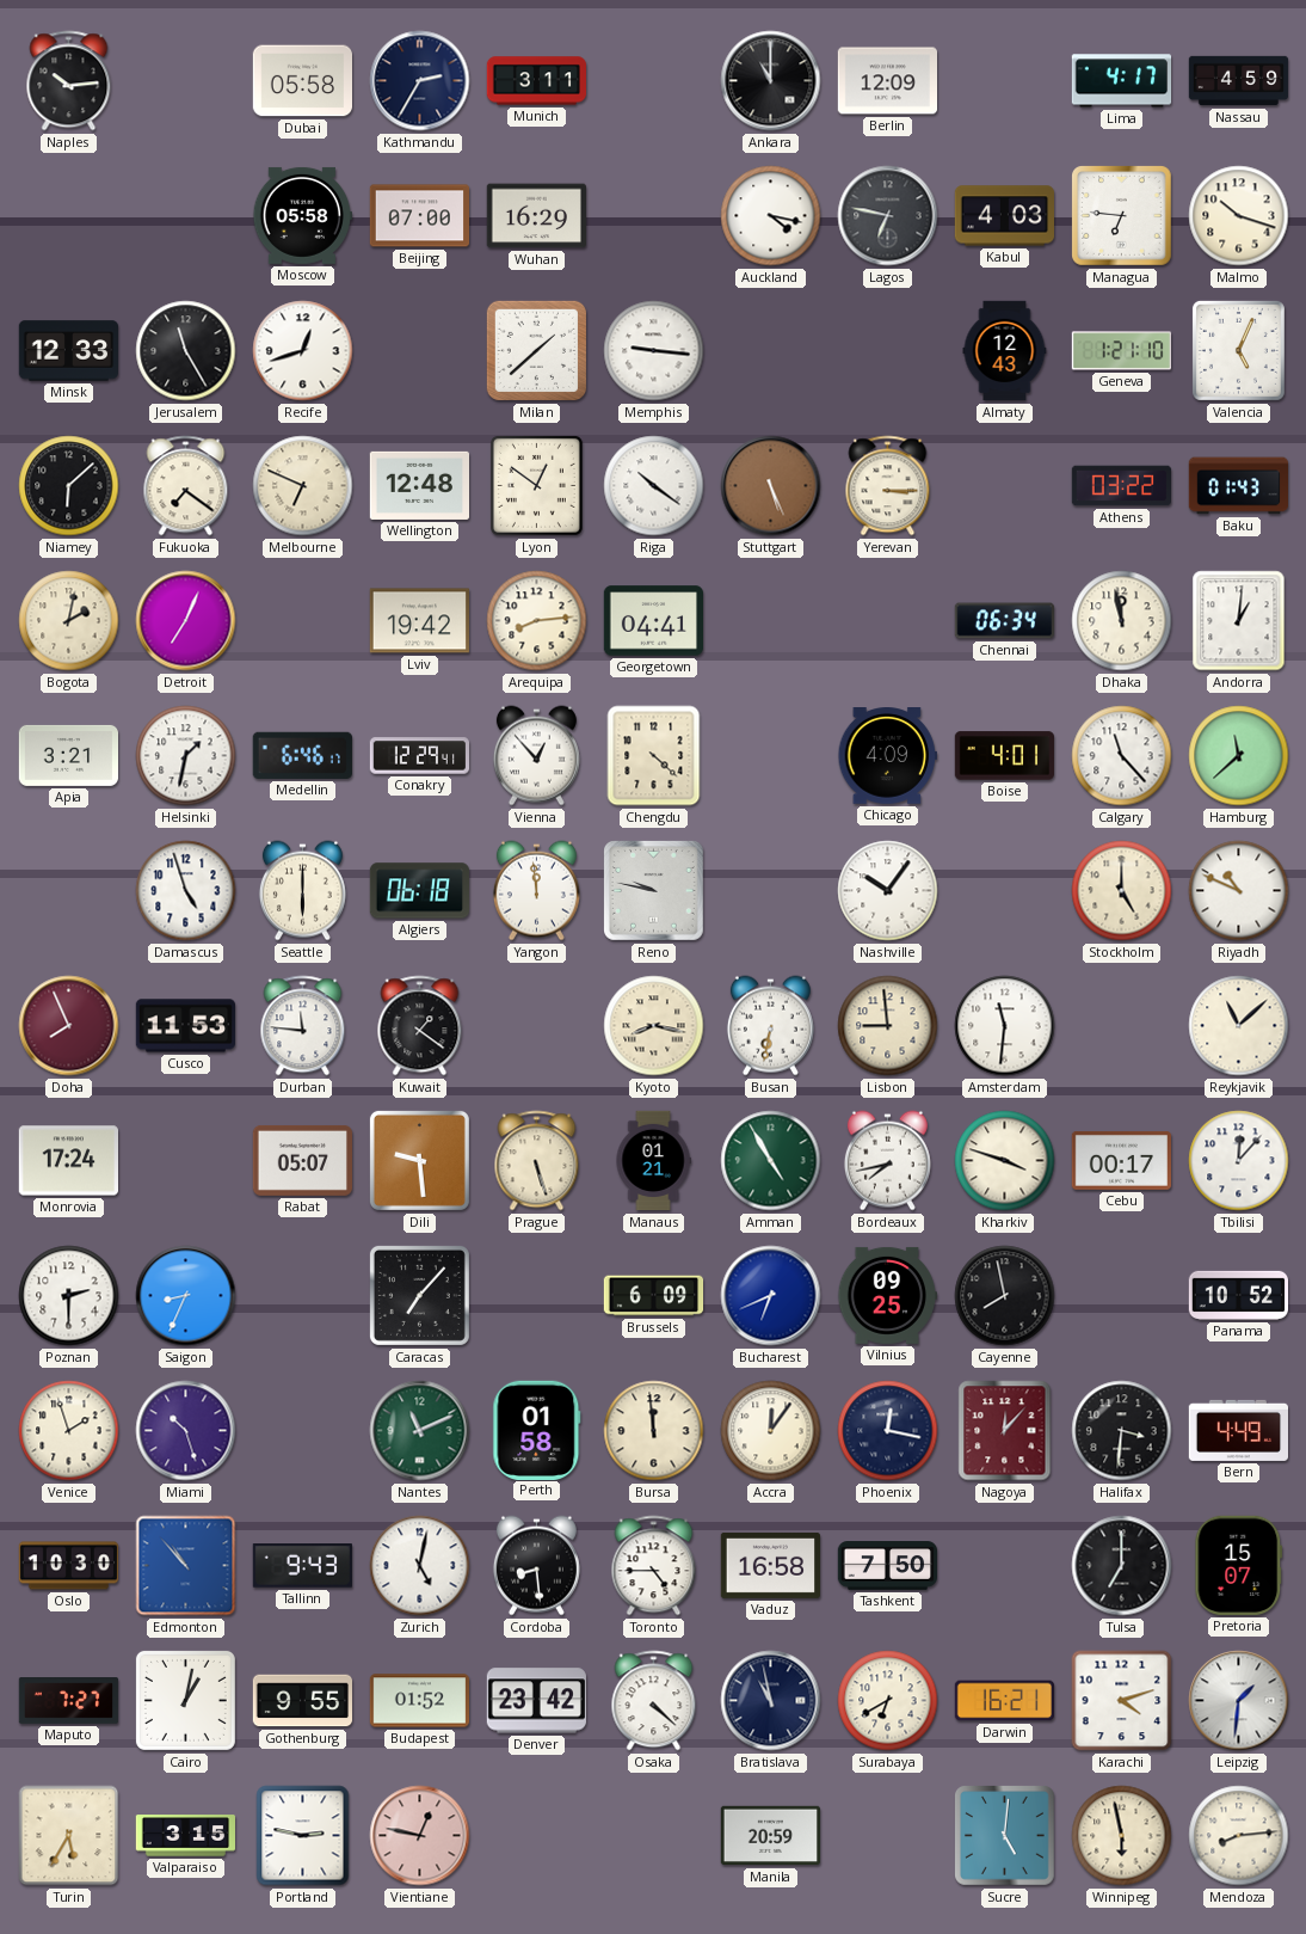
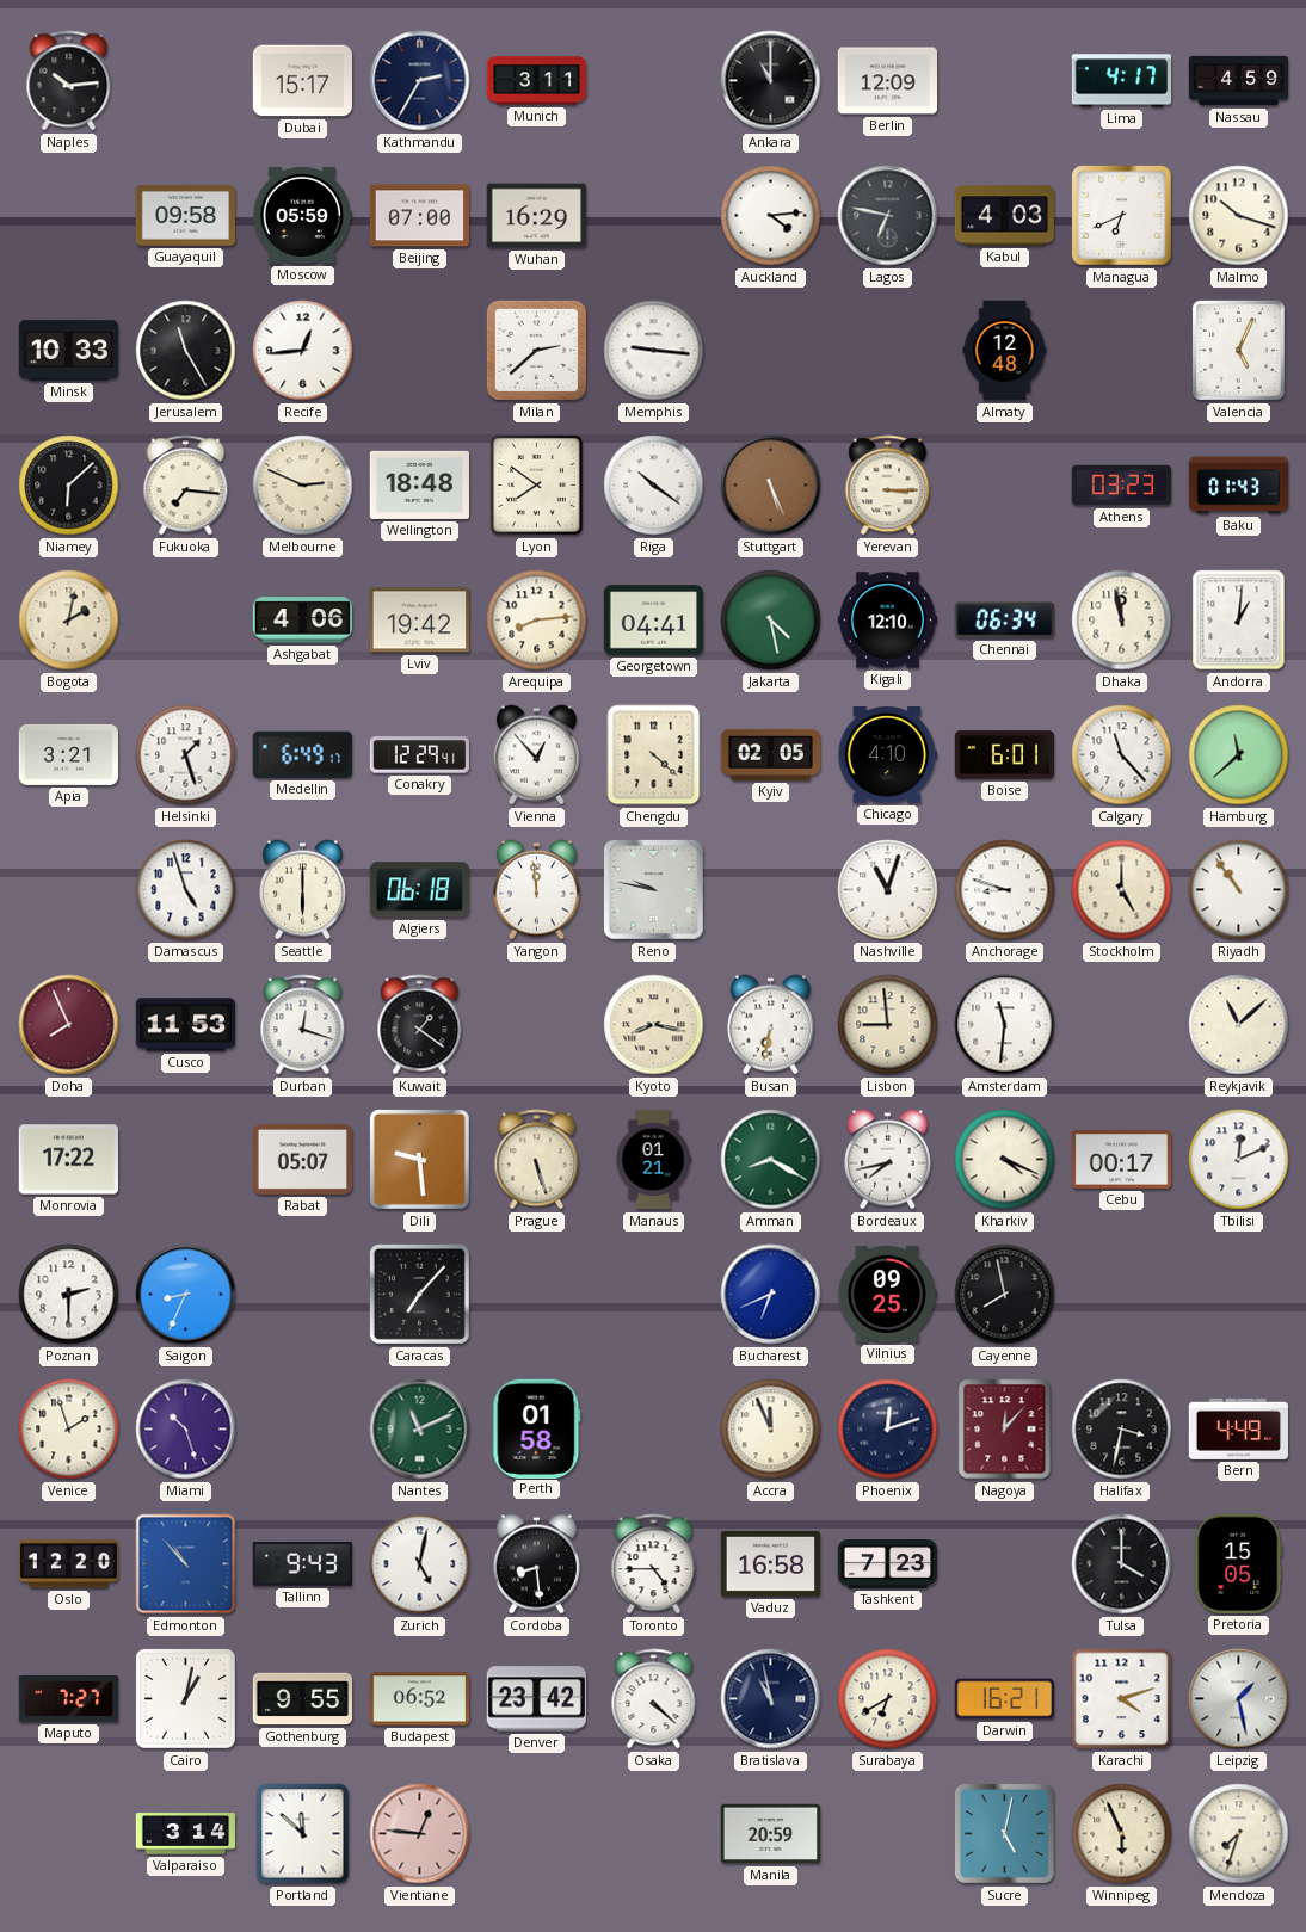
Dubai: 05:58 -> 15:17 (302, 81)
Guayaquil: none -> 09:58 (185, 216)
Moscow: 05:58 -> 05:59 (302, 215)
Auckland: 4:17 -> 4:14 (771, 216)
Managua: 6:46 -> 6:41 (1122, 216)
Minsk: 12:33 -> 10:33 (69, 351)
Recife: 12:42 -> 12:44 (303, 351)
Milan: 1:38 -> 2:38 (536, 350)
Almaty: 12:43 -> 12:48 (1005, 351)
Geneva: 1:21 -> none (1121, 351)
Fukuoka: 7:21 -> 7:16 (186, 486)
Melbourne: 6:49 -> 2:49 (303, 486)
Wellington: 12:48 -> 18:48 (419, 484)
Lyon: 12:51 -> 7:51 (536, 484)
Athens: 03:22 -> 03:23 (1121, 486)
Detroit: 7:04 -> none (186, 621)
Ashgabat: none -> 4:06 (302, 621)
Jakarta: none -> 4:28 (771, 621)
Kigali: none -> 12:10 (887, 621)
Helsinki: 1:32 -> 1:27 (186, 755)
Medellin: 6:46 -> 6:49 (302, 754)
Kyiv: none -> 02:05 (771, 754)
Chicago: 4:09 -> 4:10 (887, 755)
Boise: 4:01 -> 6:01 (1004, 755)
Nashville: 10:06 -> 11:03 (888, 890)
Anchorage: none -> 8:48 (1005, 890)
Riyadh: 10:49 -> 10:54 (1239, 890)
Durban: 11:46 -> 12:18 (303, 1025)
Monrovia: 17:24 -> 17:22 (68, 1160)
Amman: 4:55 -> 8:20 (771, 1160)
Kharkiv: 3:48 -> 4:19 (1005, 1160)
Tbilisi: 12:07 -> 12:11 (1239, 1160)
Brussels: 6:09 -> none (654, 1296)
Panama: 10:52 -> none (1238, 1295)
Bursa: 11:59 -> none (654, 1431)
Accra: 12:06 -> 11:56 (771, 1430)
Phoenix: 12:17 -> 12:12 (888, 1430)
Halifax: 3:31 -> 3:32 (1122, 1430)
Oslo: 10:30 -> 12:20 (68, 1564)
Tashkent: 7:50 -> 7:23 (888, 1564)
Tulsa: 7:00 -> 4:00 (1122, 1564)
Pretoria: 15:07 -> 15:05 (1239, 1563)
Budapest: 01:52 -> 06:52 (419, 1699)
Leipzig: 1:31 -> 1:28 (1239, 1699)
Turin: 5:35 -> none (69, 1836)
Valparaiso: 3:15 -> 3:14 (185, 1834)
Portland: 2:47 -> 11:52 (303, 1834)
Vientiane: 12:47 -> 12:46 (420, 1834)
Sucre: 5:01 -> 5:02 (1005, 1834)
Winnipeg: 5:58 -> 5:56 (1122, 1834)
Mendoza: 8:14 -> 7:33 (1239, 1834)
